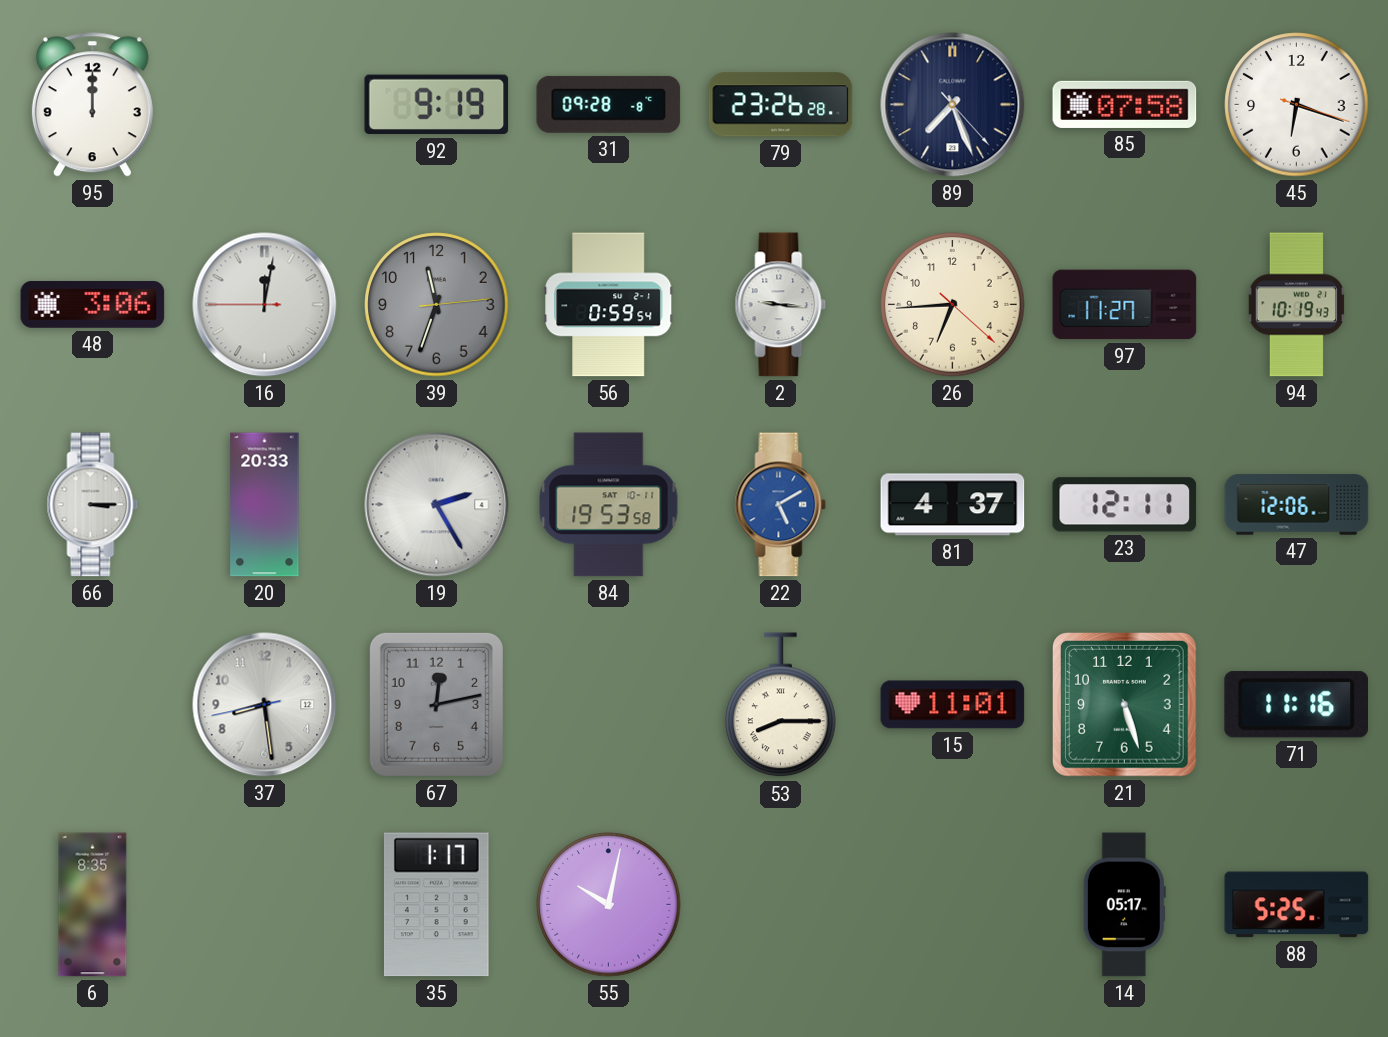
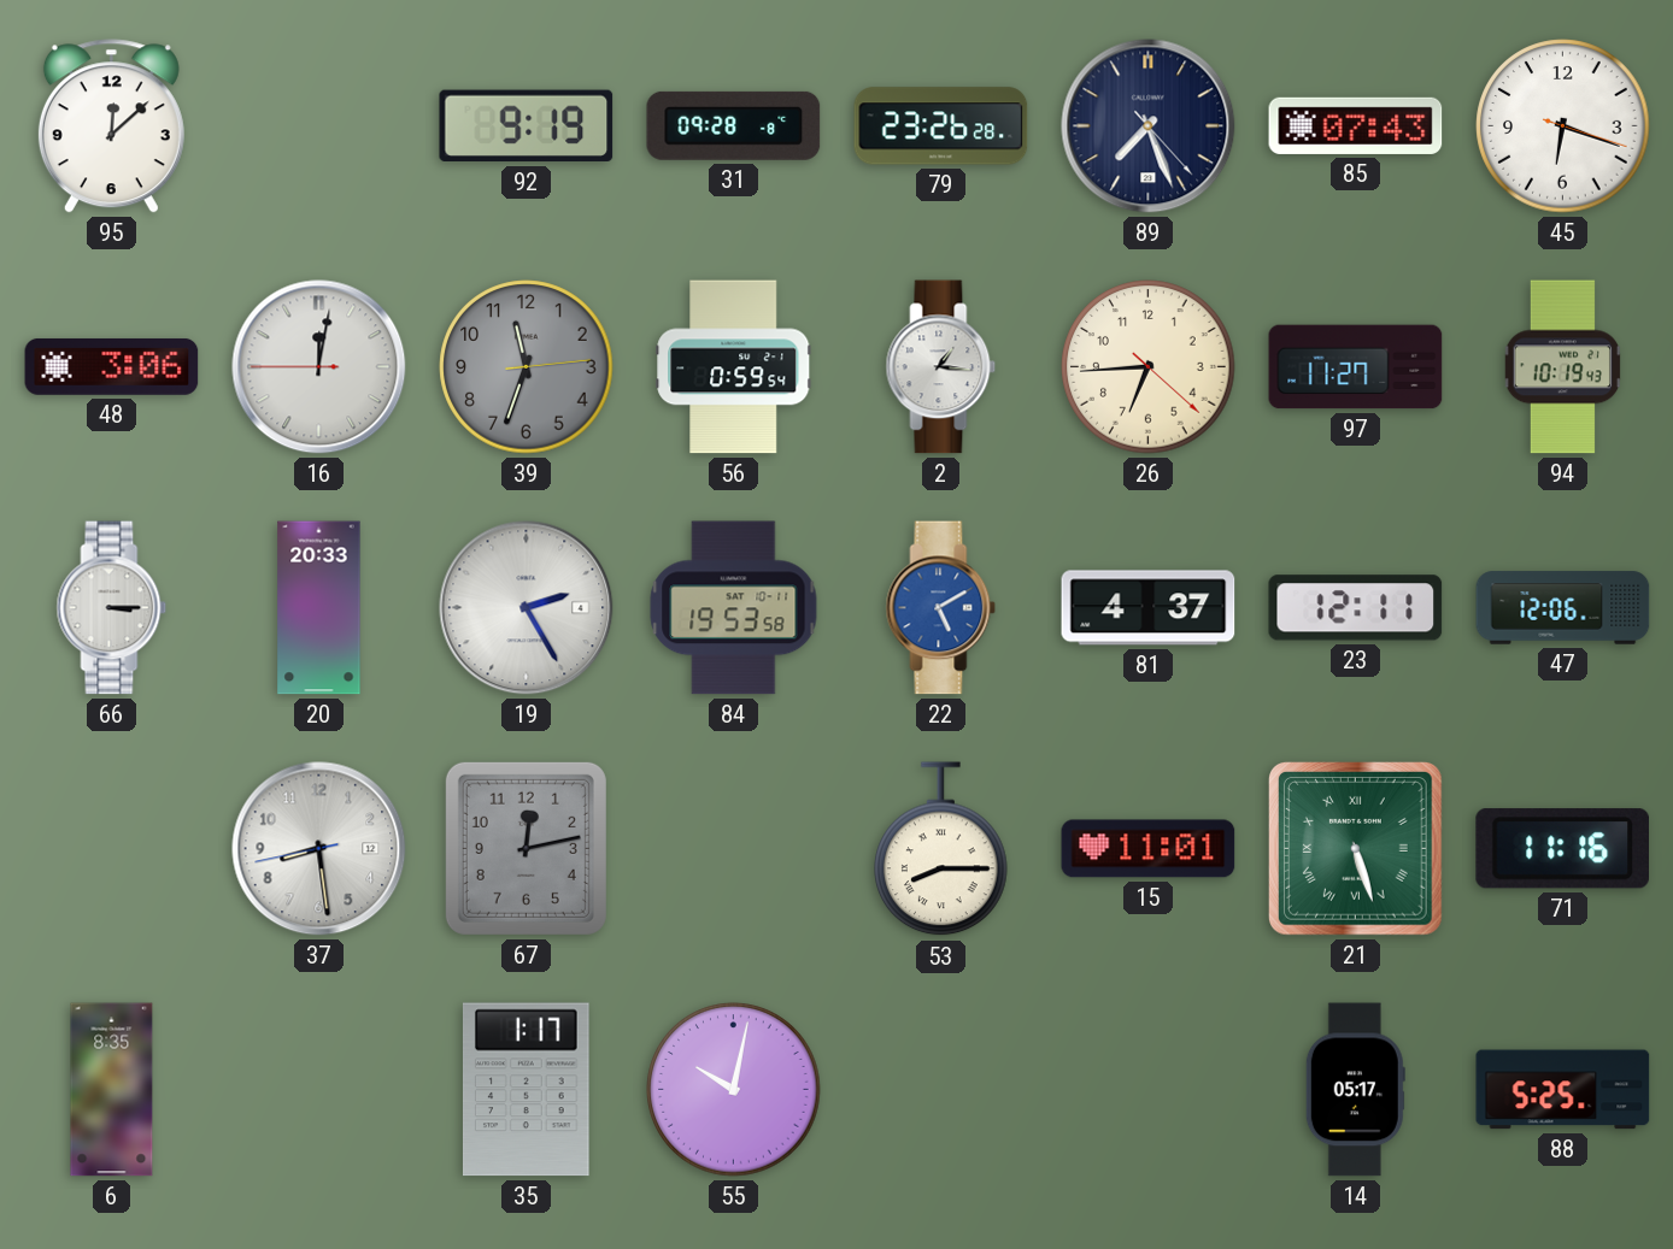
95: 12:00 -> 12:08 (111, 126)
85: 07:58 -> 07:43 (1356, 125)
2: 9:16 -> 1:16 (941, 367)
21 numerals: Arabic -> Roman (1356, 849)
